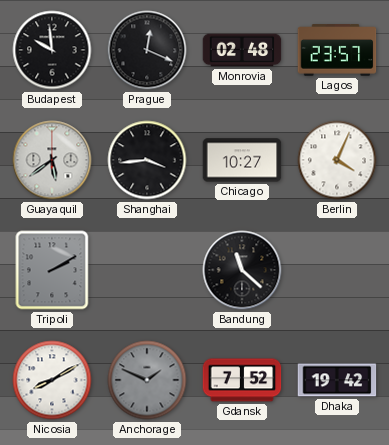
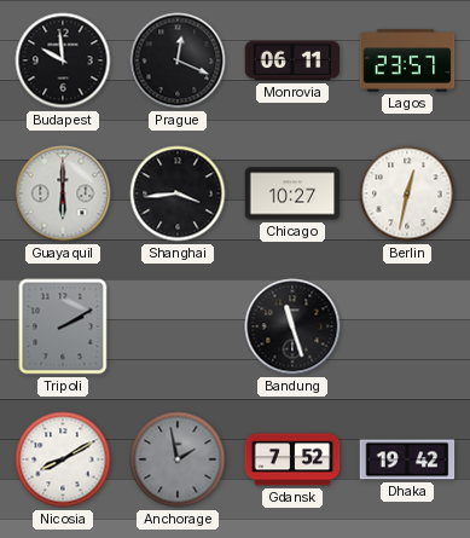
Monrovia: 02:48 -> 06:11 (292, 60)
Guayaquil: 5:39 -> 6:00 (63, 193)
Berlin: 4:04 -> 12:32 (407, 193)
Bandung: 11:22 -> 11:27 (292, 326)
Anchorage: 1:49 -> 1:58 (178, 459)
